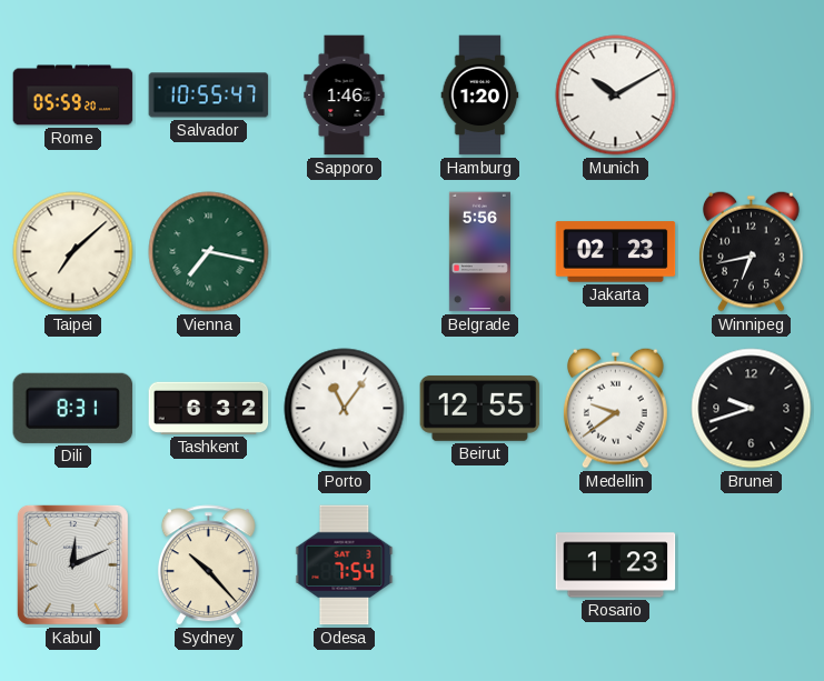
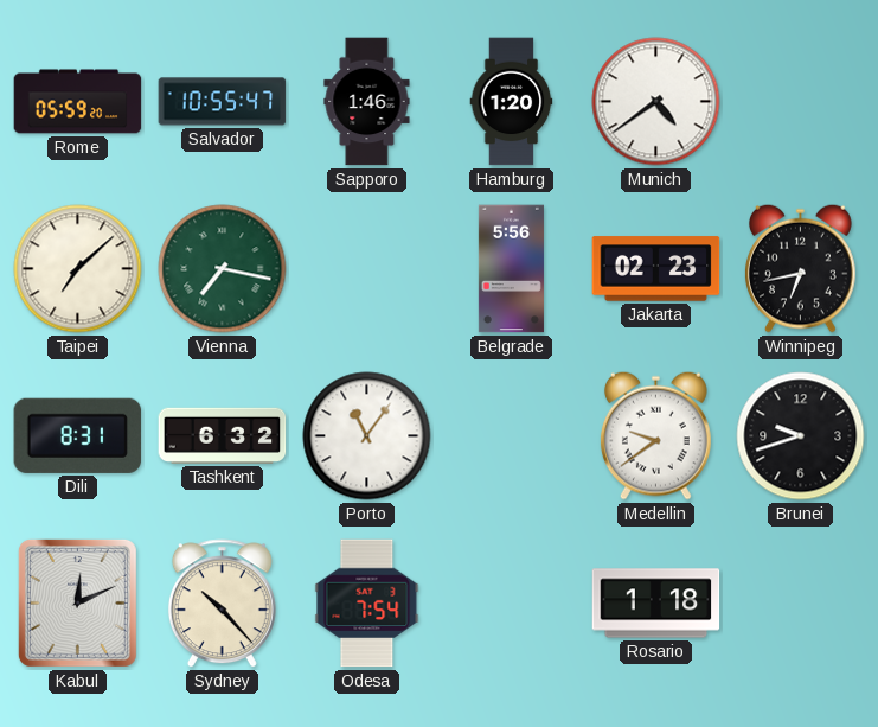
Munich: 10:10 -> 4:39 (656, 102)
Beirut: 12:55 -> none (480, 408)
Rosario: 1:23 -> 1:18 (656, 604)
